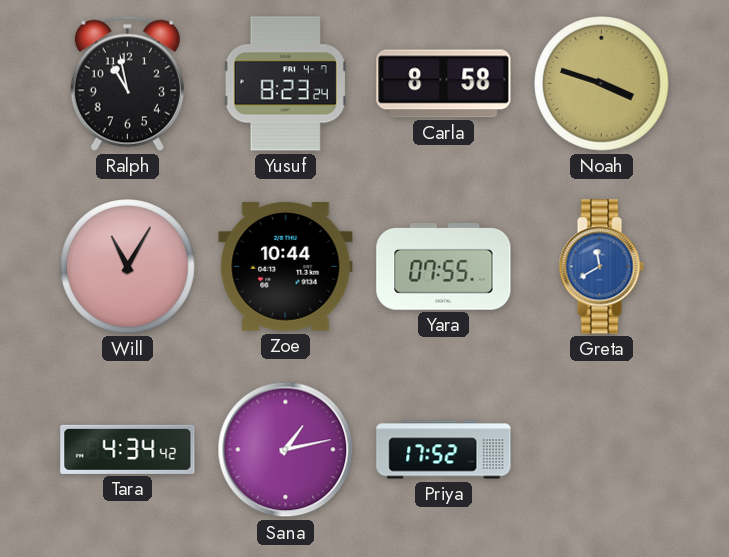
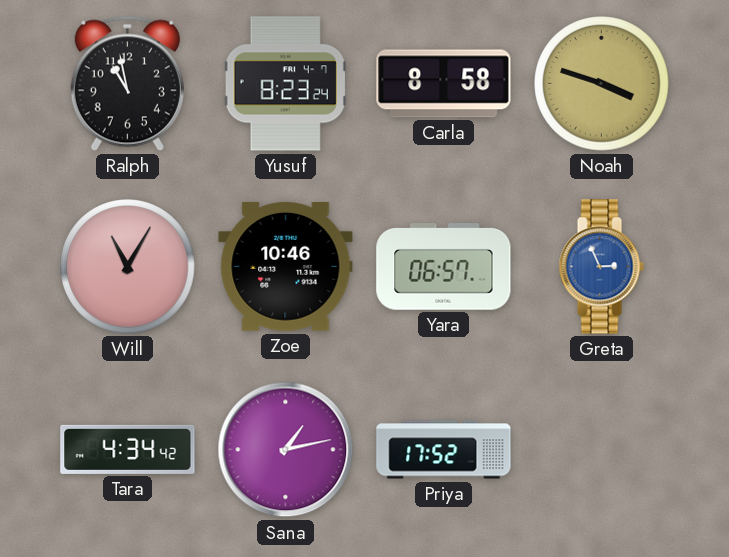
Zoe: 10:44 -> 10:46 (286, 266)
Yara: 07:55 -> 06:57 (444, 267)
Greta: 11:40 -> 2:56 (601, 267)
